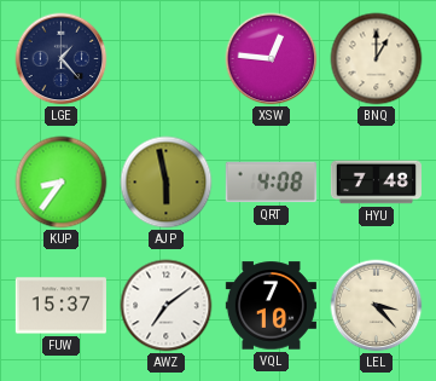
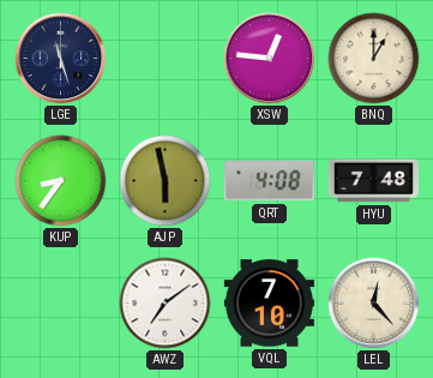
LGE: 1:23 -> 11:27 (61, 59)
FUW: 15:37 -> none (60, 306)
LEL: 3:23 -> 12:23 (374, 304)
